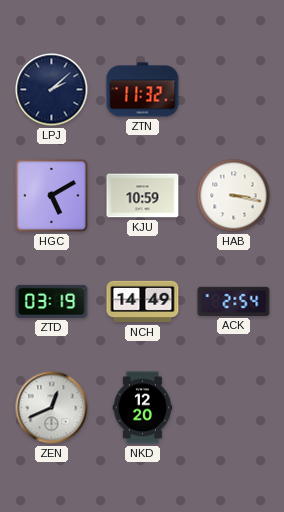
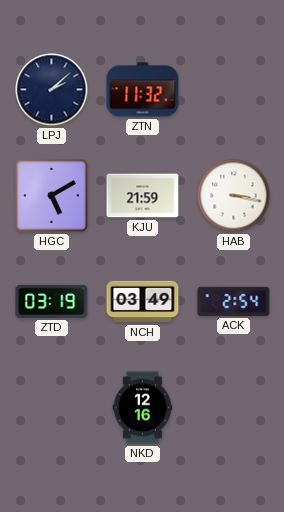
KJU: 10:59 -> 21:59 (143, 196)
NCH: 14:49 -> 03:49 (143, 302)
ZEN: 12:41 -> none (52, 408)
NKD: 12:20 -> 12:16 (143, 408)
